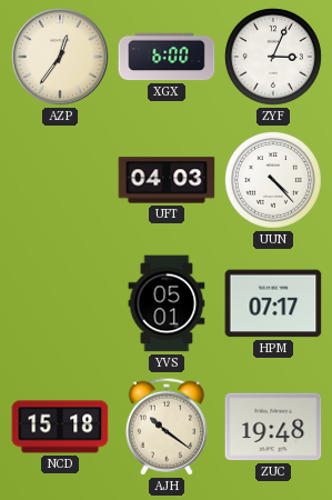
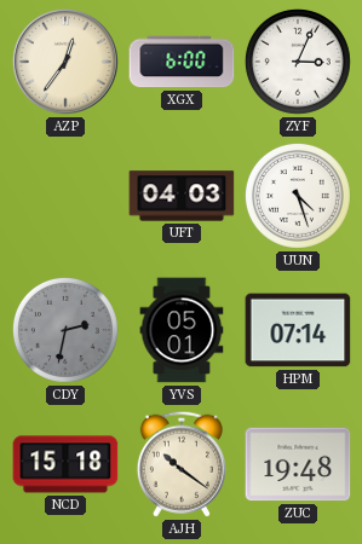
UUN: 4:23 -> 4:27 (298, 196)
CDY: none -> 2:32 (65, 330)
HPM: 07:17 -> 07:14 (298, 330)
